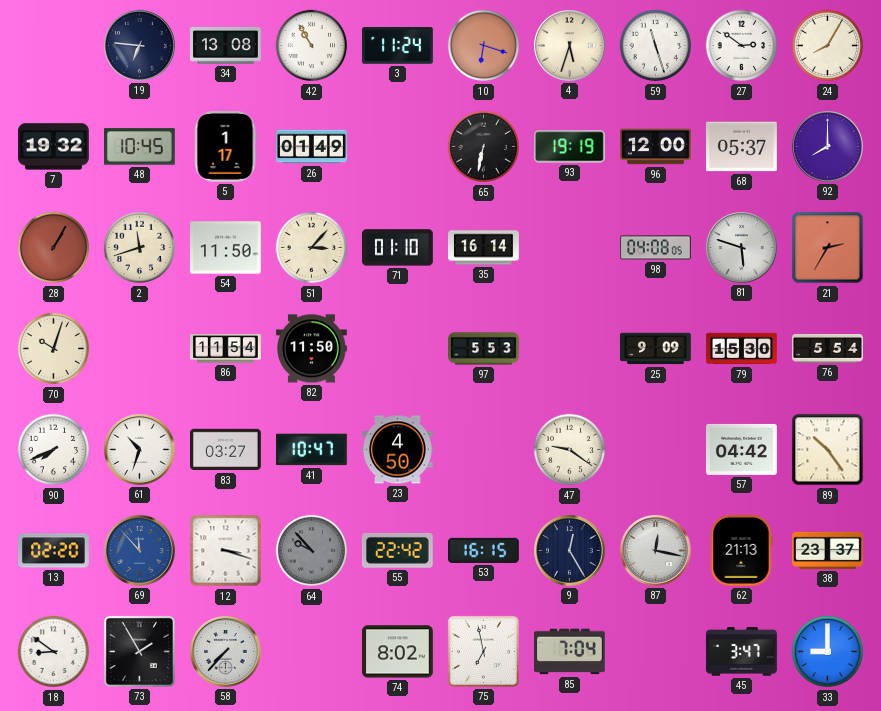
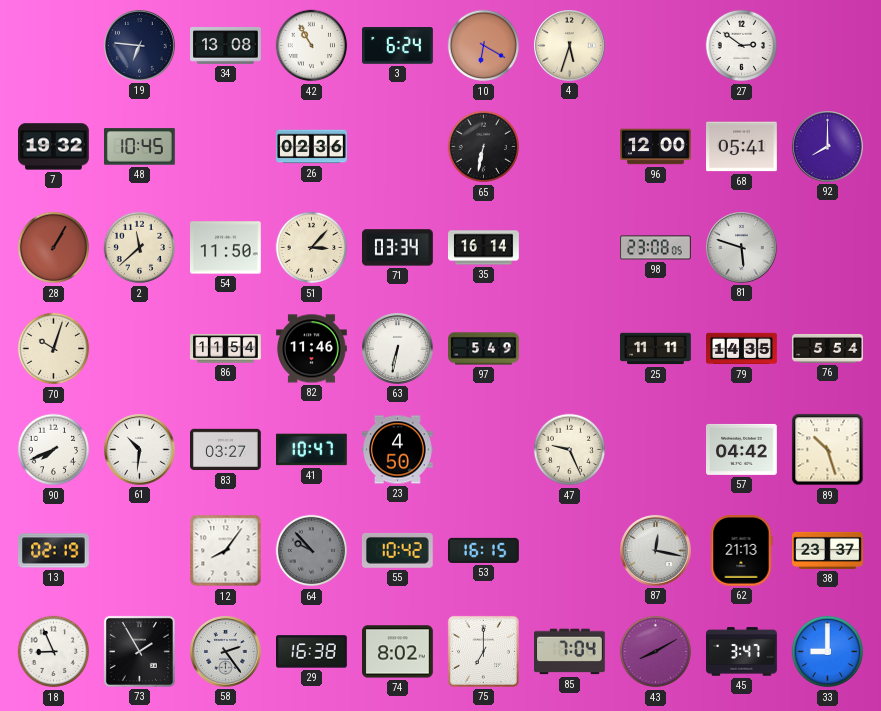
3: 11:24 -> 6:24 (398, 46)
10: 6:18 -> 6:20 (484, 46)
59: 11:27 -> none (656, 46)
24: 8:05 -> none (828, 46)
5: 1:17 -> none (225, 147)
26: 01:49 -> 02:36 (312, 147)
93: 19:19 -> none (569, 147)
68: 05:37 -> 05:41 (742, 147)
2: 11:42 -> 11:38 (140, 248)
71: 01:10 -> 03:34 (398, 248)
98: 04:08 -> 23:08 (656, 248)
21: 2:35 -> none (828, 248)
82: 11:50 -> 11:46 (312, 349)
63: none -> 6:32 (398, 349)
97: 5:53 -> 5:49 (484, 349)
25: 9:09 -> 11:11 (656, 349)
79: 15:30 -> 14:35 (742, 349)
61: 10:33 -> 10:31 (140, 450)
47: 9:21 -> 9:26 (570, 450)
89: 10:24 -> 10:27 (828, 450)
13: 02:20 -> 02:19 (54, 551)
69: 11:53 -> none (140, 551)
12: 3:18 -> 8:06 (226, 551)
55: 22:42 -> 10:42 (397, 550)
9: 12:25 -> none (570, 551)
18: 8:51 -> 8:56 (54, 652)
58: 7:37 -> 2:24 (226, 652)
29: none -> 16:38 (312, 652)
75: 6:58 -> 7:00 (483, 651)
43: none -> 8:10 (656, 652)
